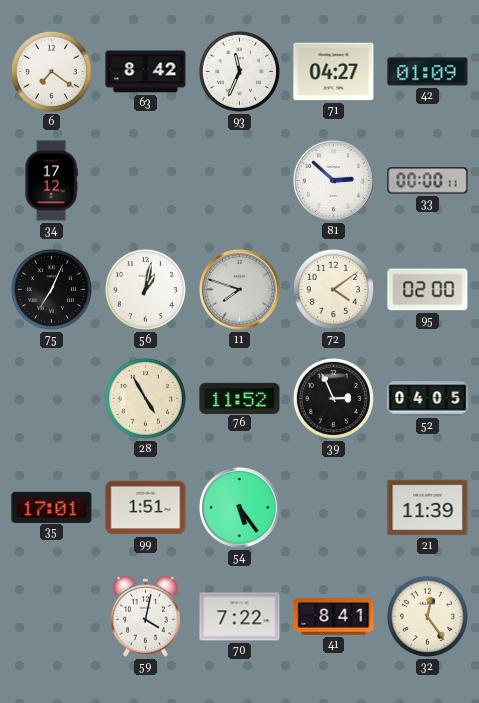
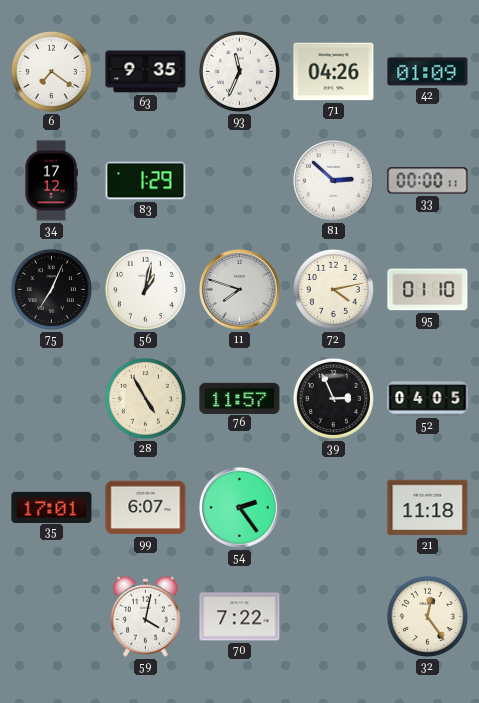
63: 8:42 -> 9:35 (146, 72)
71: 04:27 -> 04:26 (334, 72)
83: none -> 1:29 (146, 181)
72: 4:09 -> 4:13 (333, 289)
95: 02:00 -> 01:10 (428, 290)
76: 11:52 -> 11:57 (240, 398)
99: 1:51 -> 6:07 (146, 508)
54: 5:24 -> 2:24 (240, 508)
21: 11:39 -> 11:18 (428, 508)
41: 8:41 -> none (334, 617)
